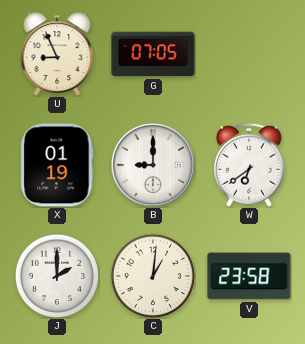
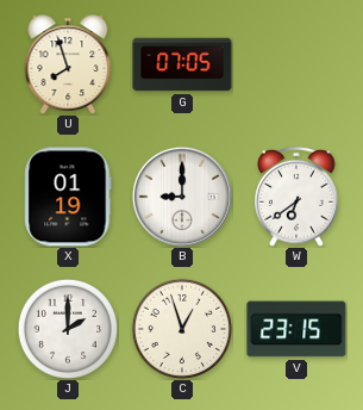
U: 8:56 -> 7:57 (68, 64)
C: 1:01 -> 12:57 (181, 328)
V: 23:58 -> 23:15 (296, 329)
